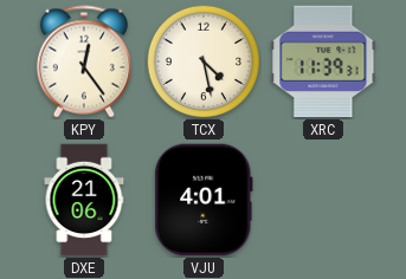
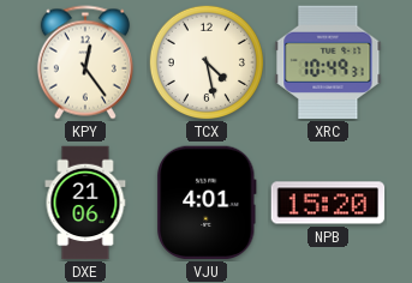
XRC: 11:39 -> 10:49 (328, 62)
NPB: none -> 15:20 (328, 203)
